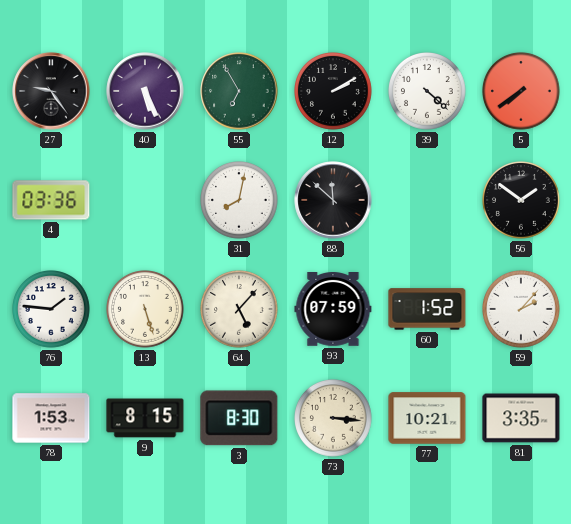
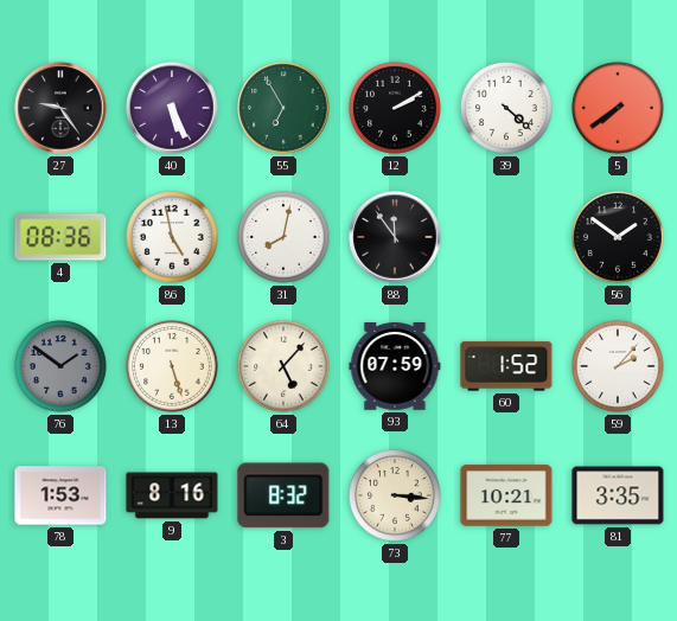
4: 03:36 -> 08:36 (60, 237)
86: none -> 4:58 (173, 238)
88: 11:52 -> 11:54 (395, 237)
76: 1:46 -> 1:51 (62, 367)
76 dial: white -> grey (62, 367)
9: 8:15 -> 8:16 (172, 495)
3: 8:30 -> 8:32 (283, 495)
